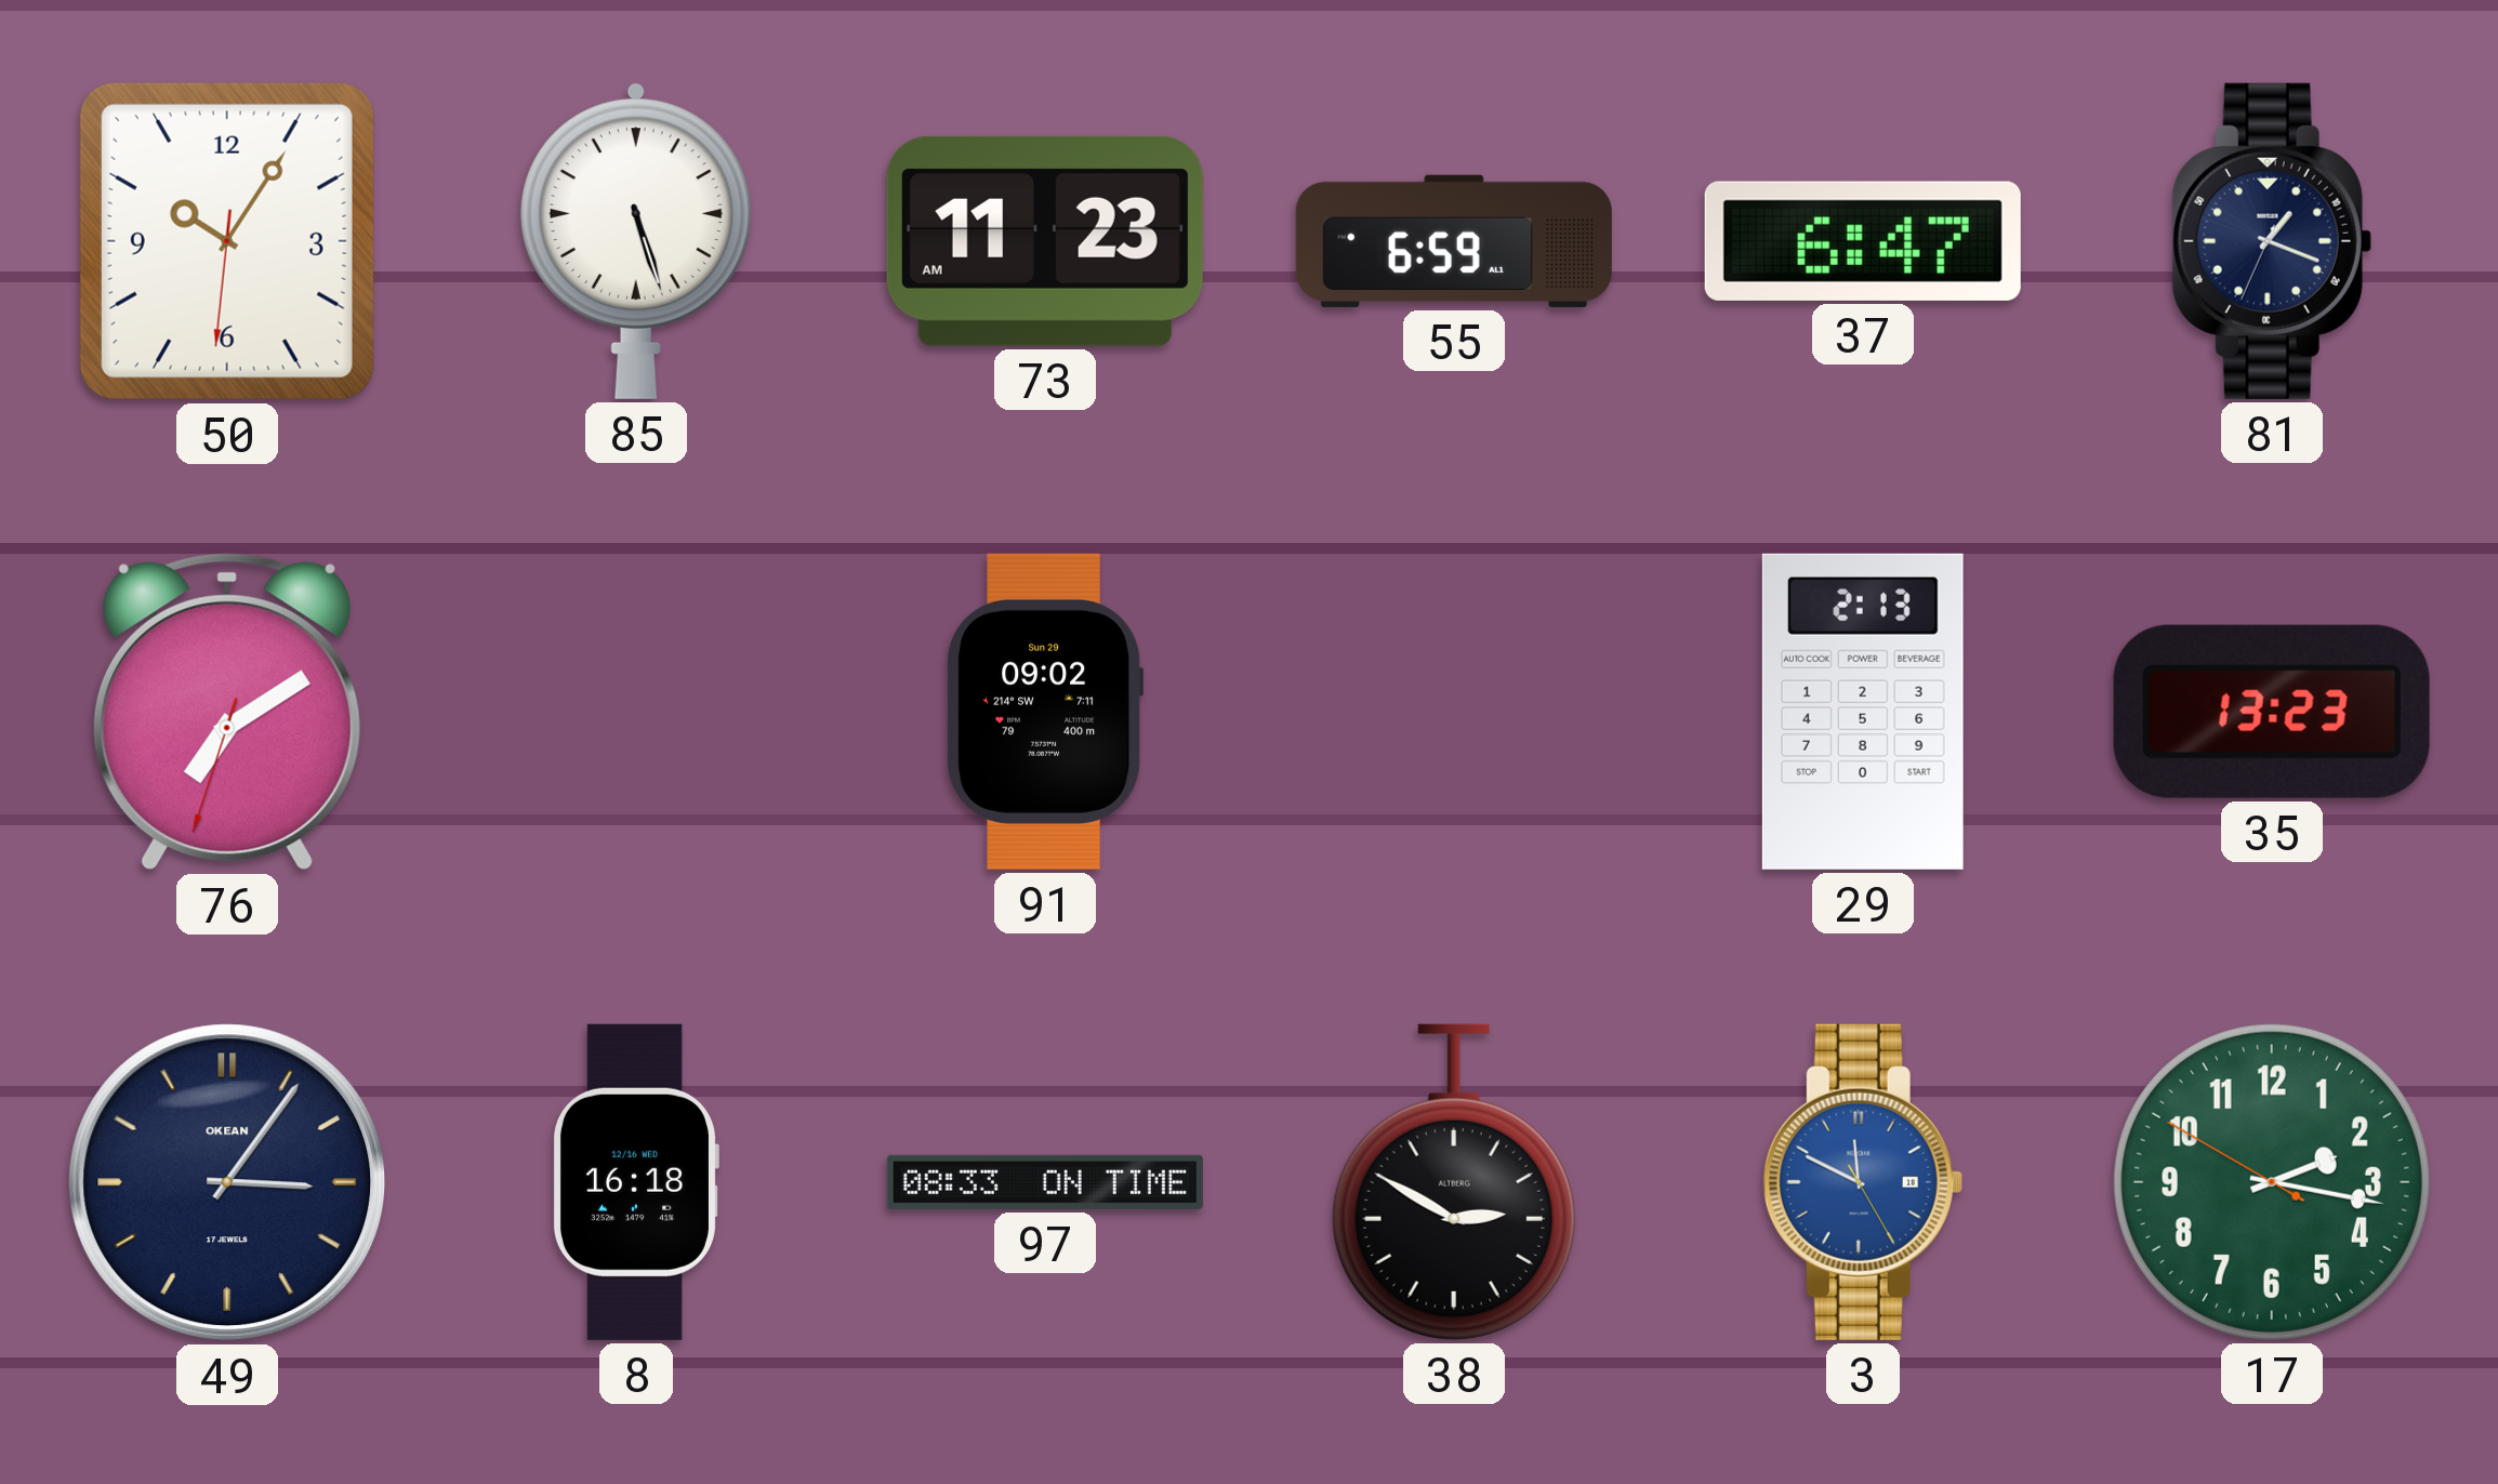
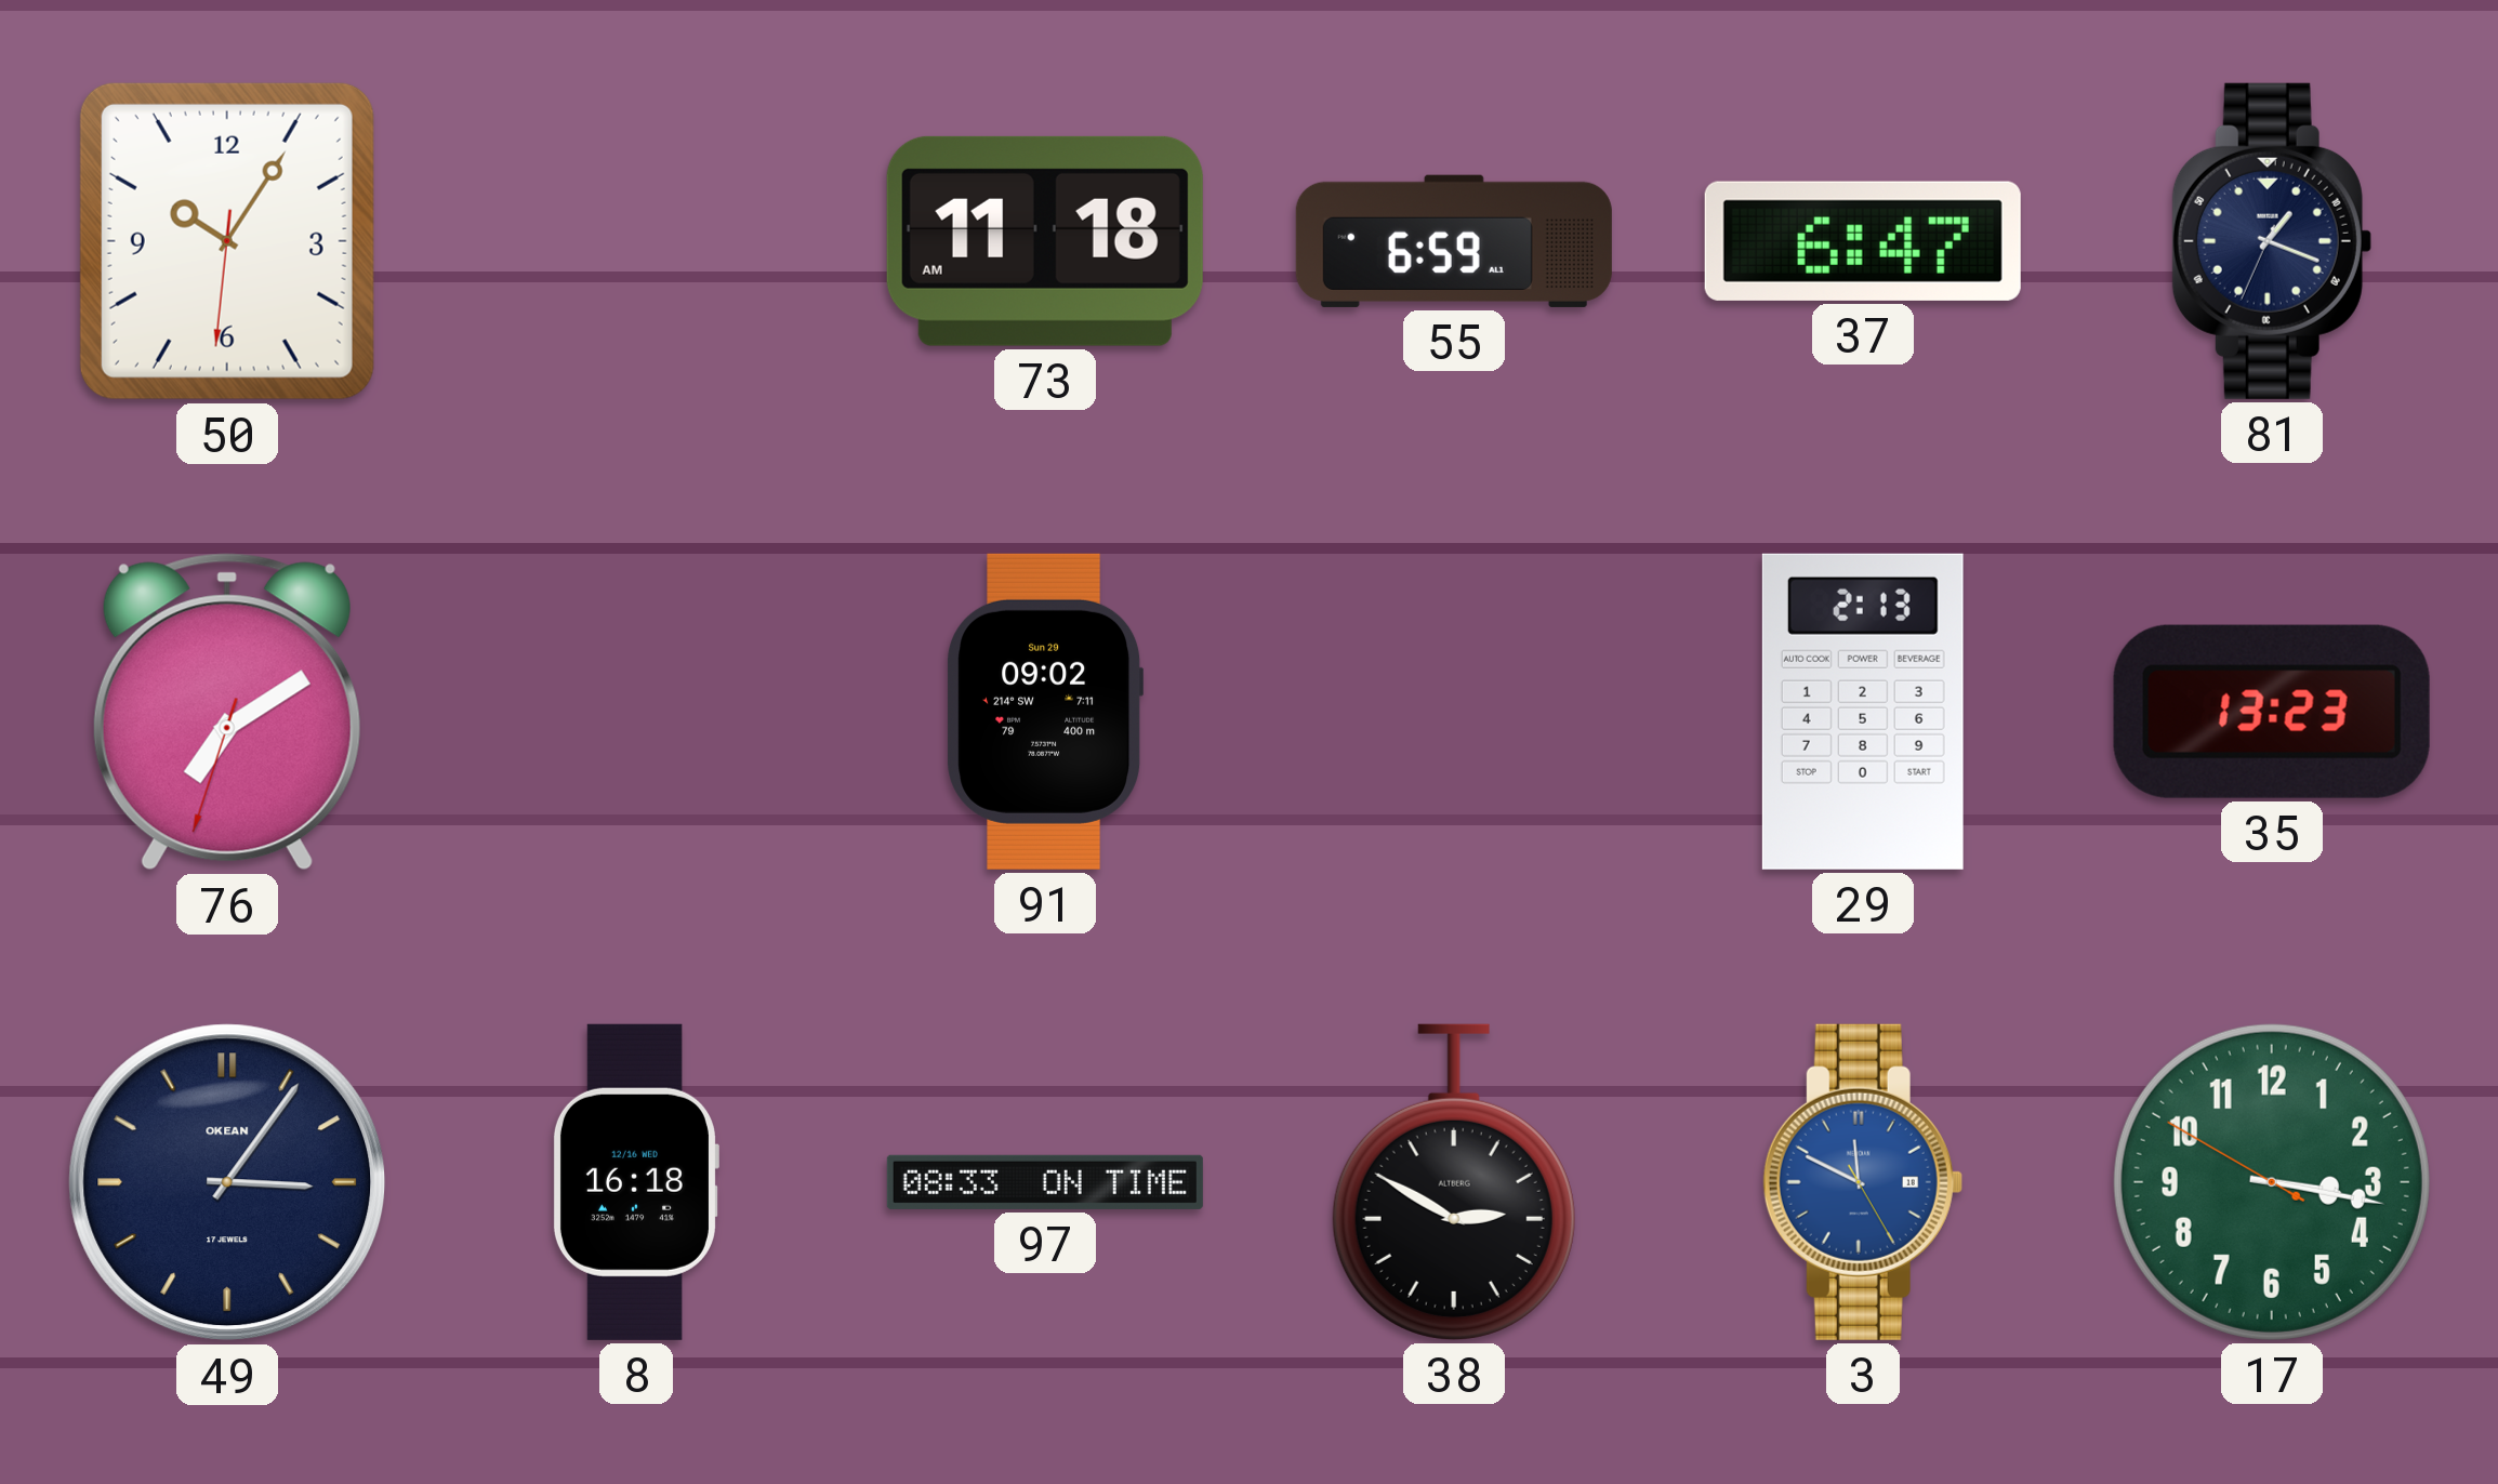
85: 5:27 -> none (636, 241)
73: 11:23 -> 11:18 (1045, 241)
17: 2:16 -> 3:16 (2272, 1182)
